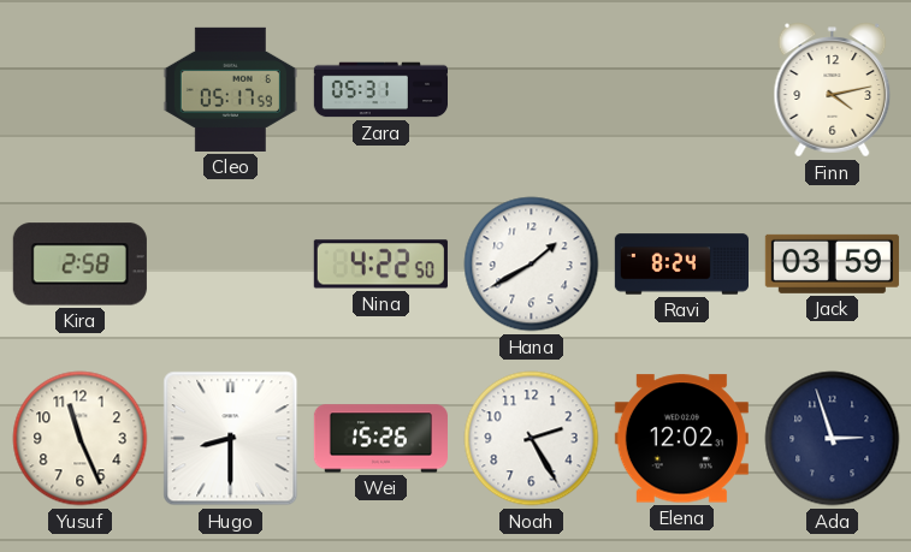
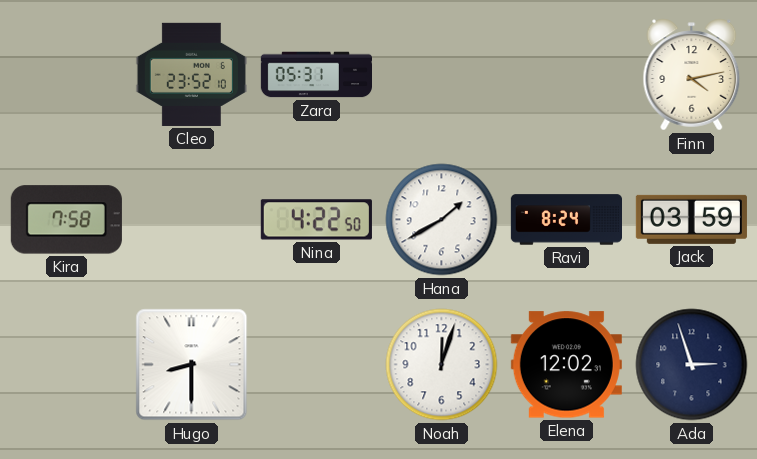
Cleo: 05:17 -> 23:52 (191, 74)
Kira: 2:58 -> 7:58 (66, 220)
Yusuf: 11:26 -> none (81, 439)
Wei: 15:26 -> none (380, 439)
Noah: 2:25 -> 12:03 (442, 365)
